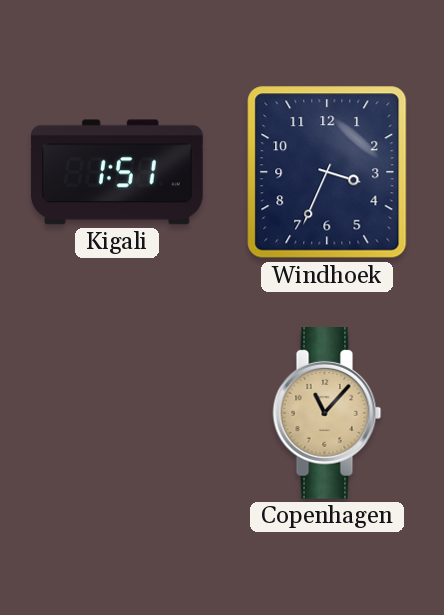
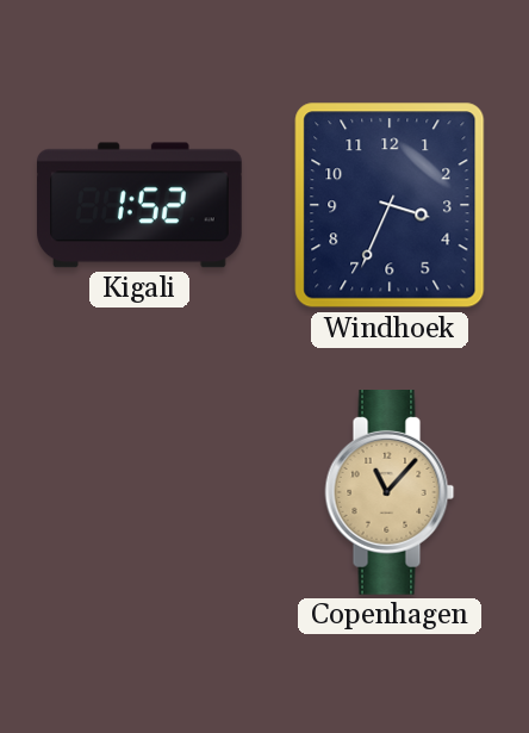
Kigali: 1:51 -> 1:52 (141, 205)
